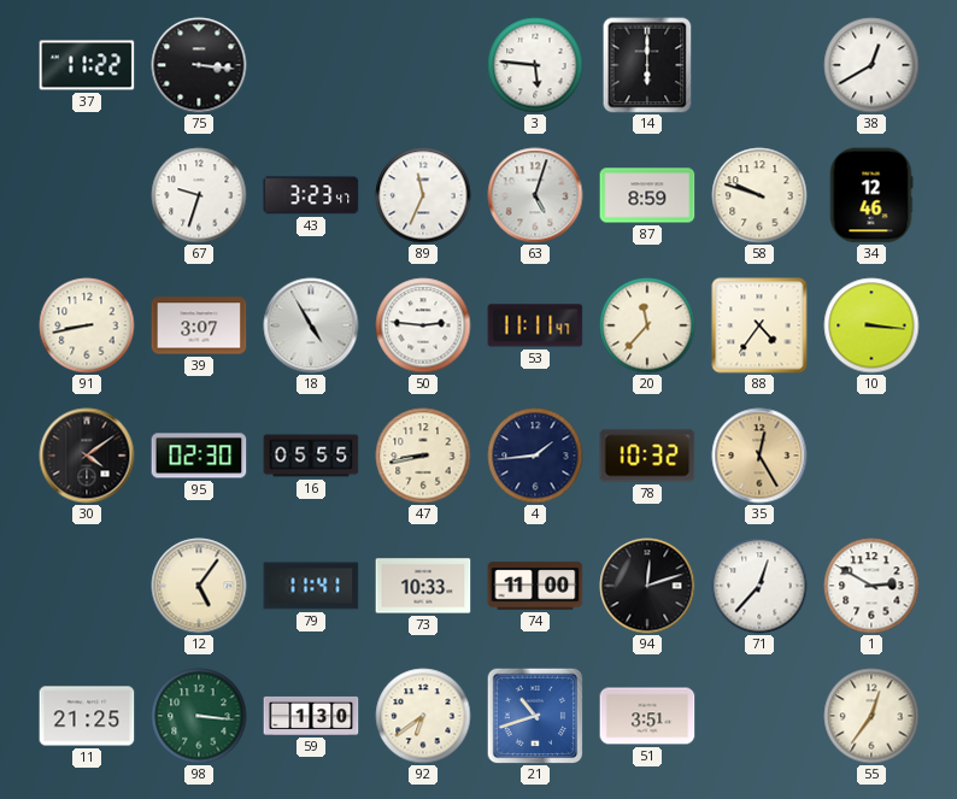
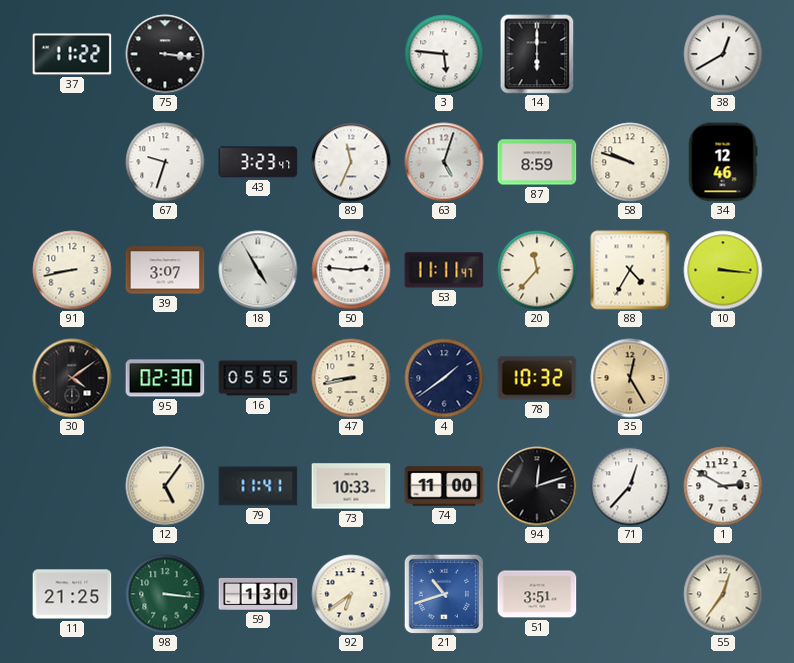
88: 4:36 -> 4:35 (630, 270)
4: 1:44 -> 1:39 (444, 378)
